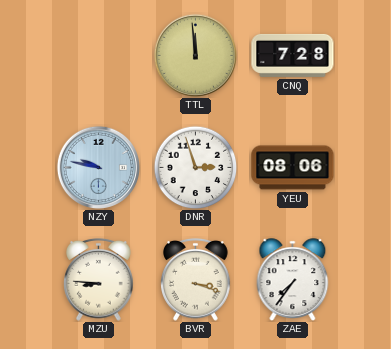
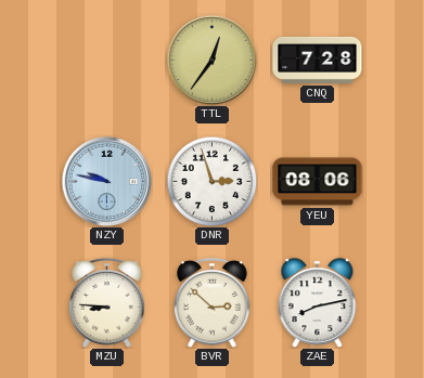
TTL: 11:59 -> 12:36 (211, 60)
BVR: 3:18 -> 2:52 (213, 302)
ZAE: 7:36 -> 8:13 (318, 303)
